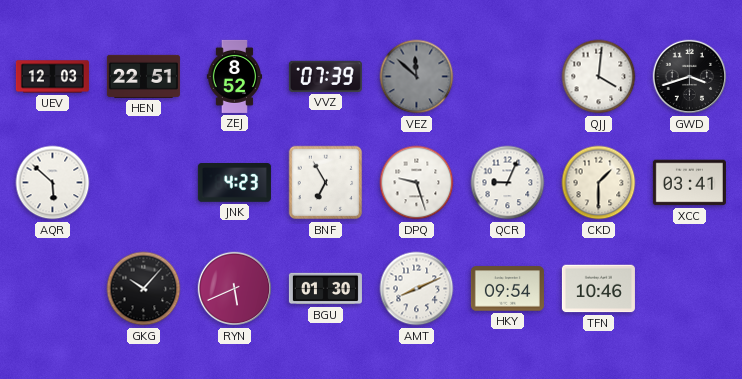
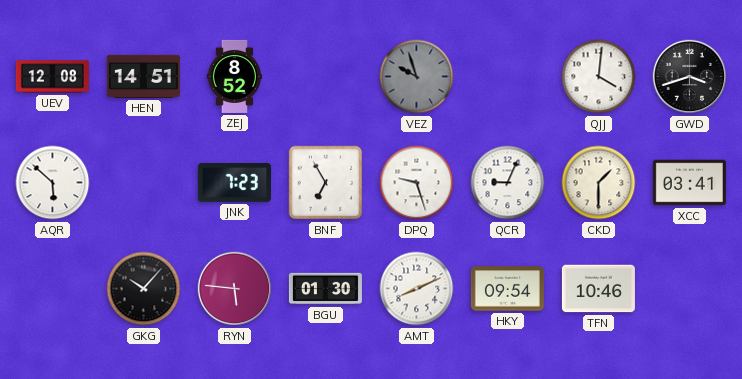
UEV: 12:03 -> 12:08 (52, 77)
HEN: 22:51 -> 14:51 (143, 76)
VVZ: 07:39 -> none (325, 76)
VEZ: 11:52 -> 9:57 (417, 77)
JNK: 4:23 -> 7:23 (234, 183)
RYN: 5:41 -> 5:46 (235, 289)
